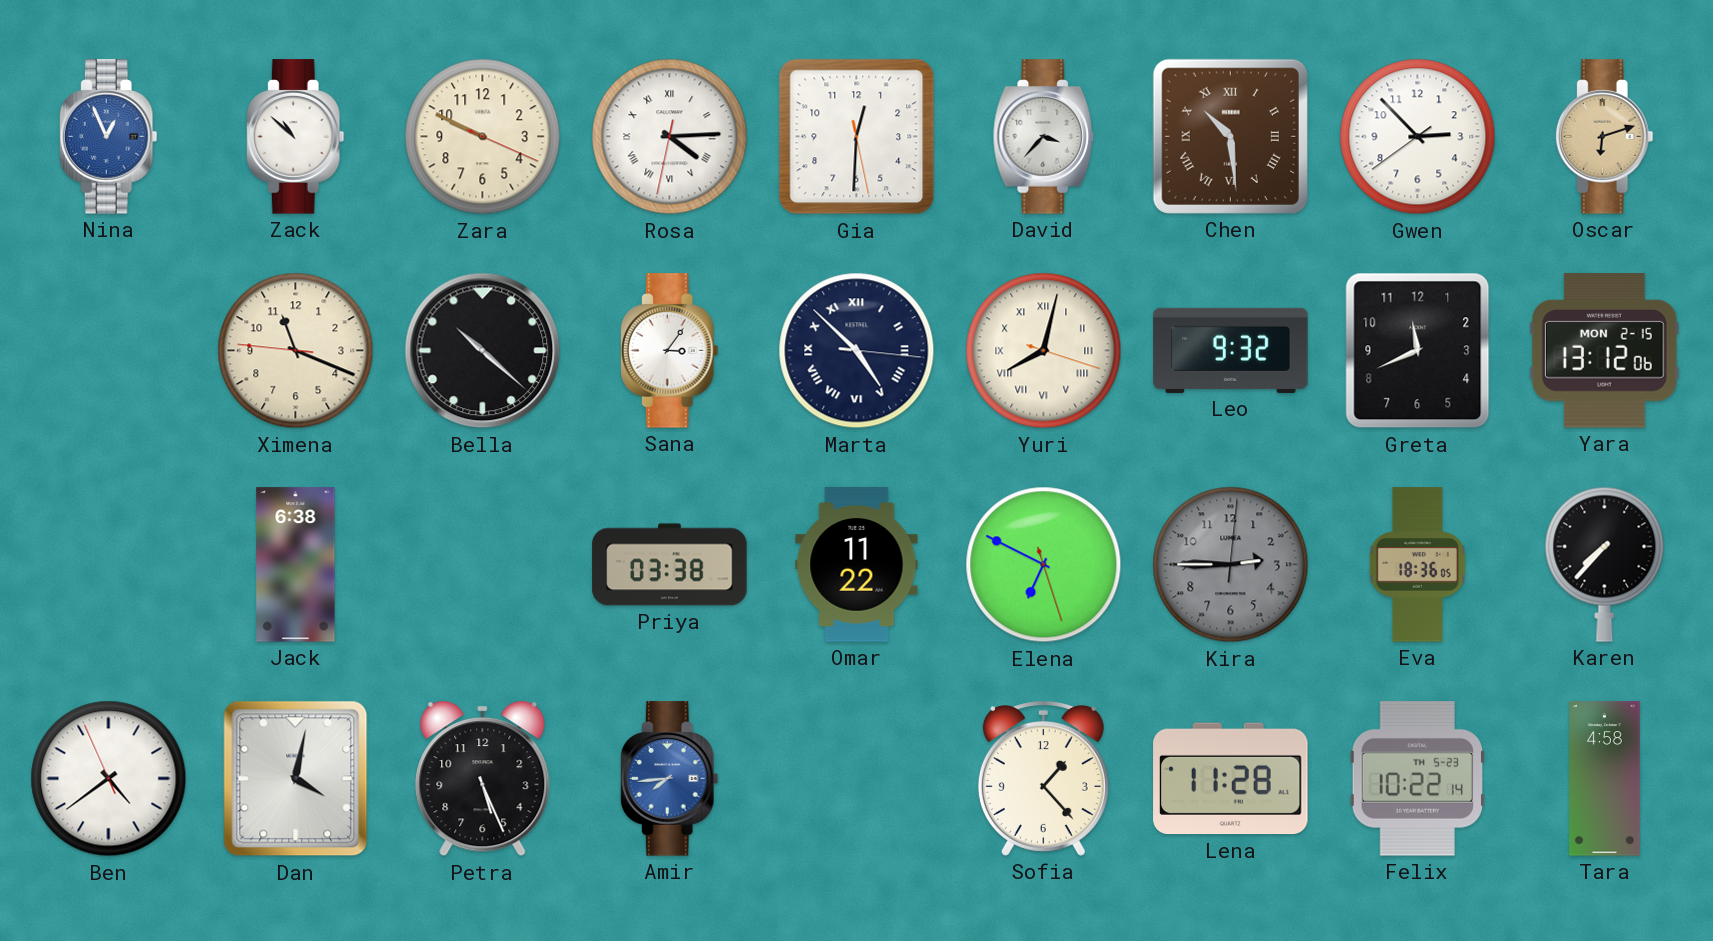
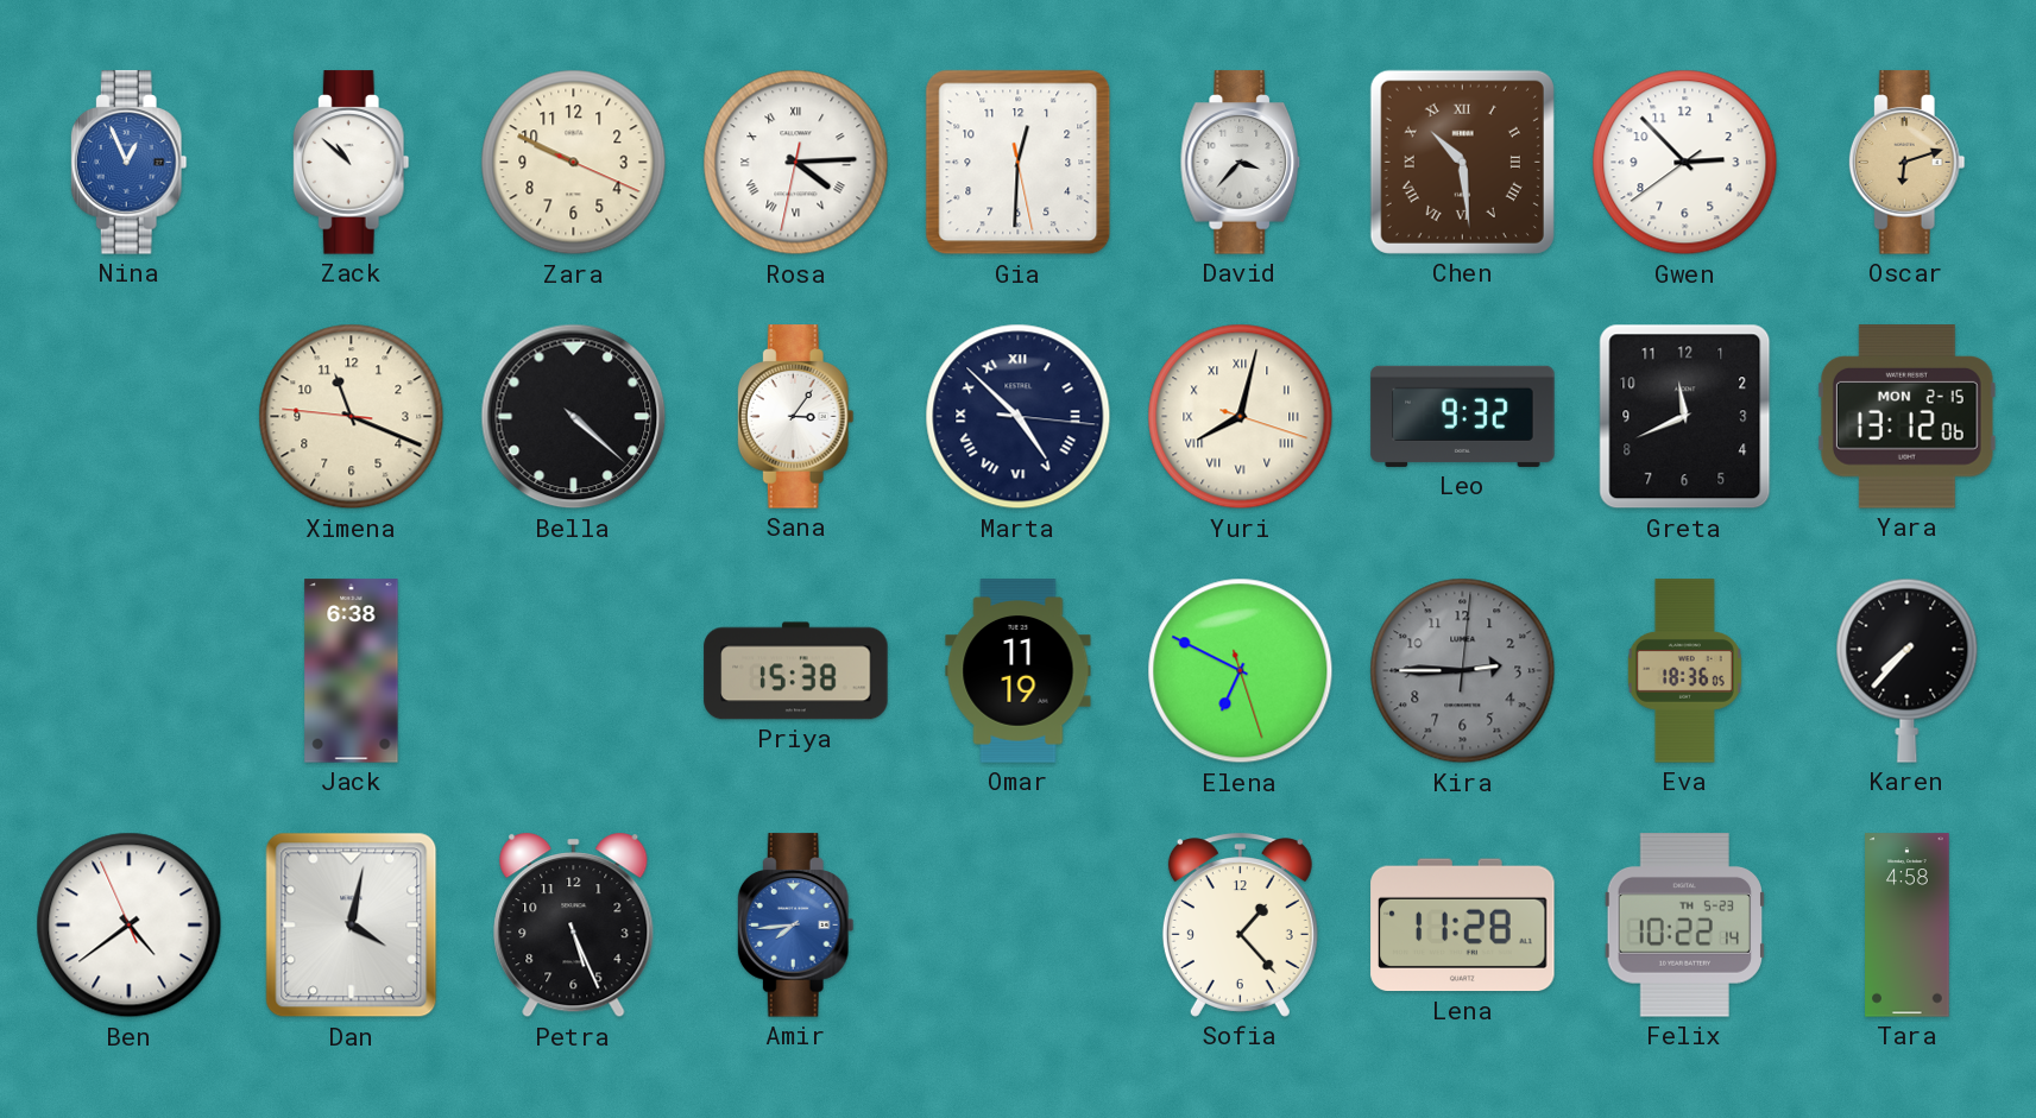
Bella: 10:22 -> 4:22 (574, 417)
Priya: 03:38 -> 15:38 (796, 671)
Omar: 11:22 -> 11:19 (1019, 671)
